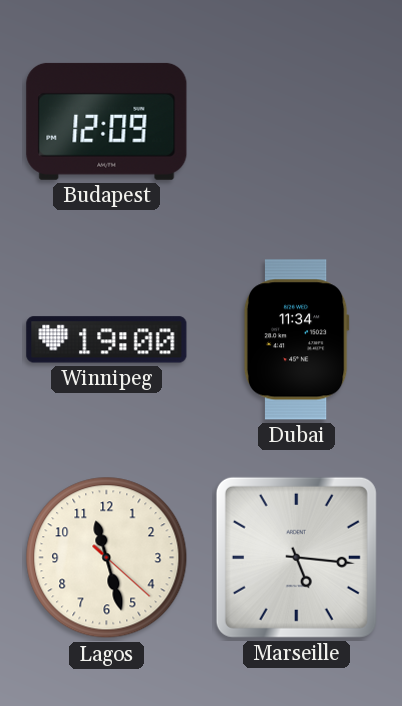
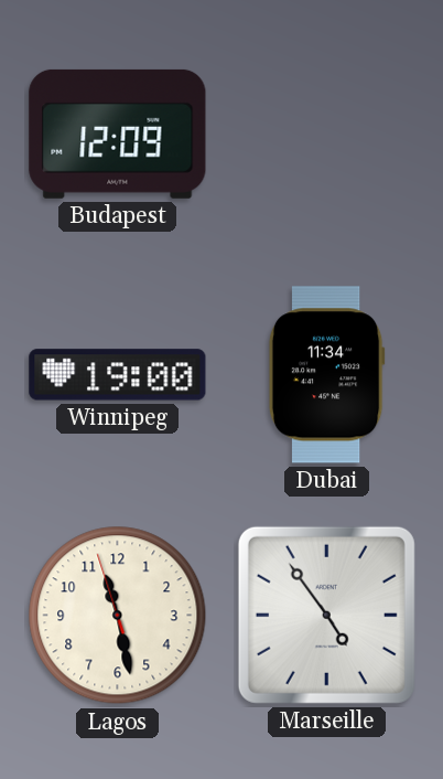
Lagos: 11:27:22 -> 11:27:57 (118, 616)
Marseille: 5:16 -> 4:54 (326, 615)
